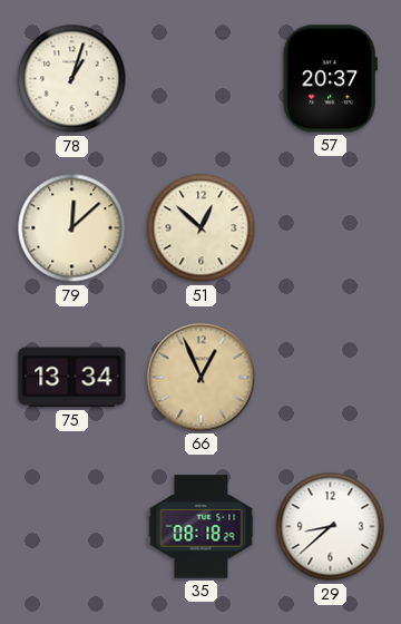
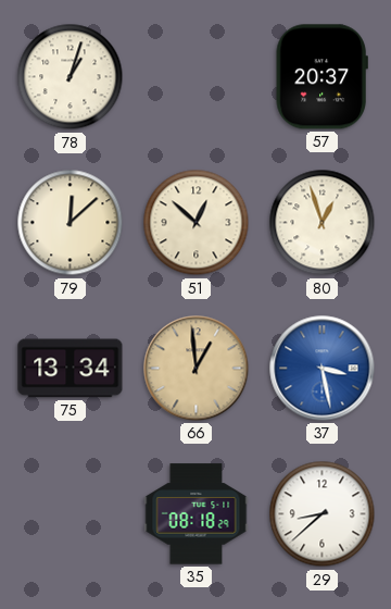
80: none -> 12:57 (323, 223)
66: 12:56 -> 12:59 (197, 369)
37: none -> 3:28 (323, 369)
